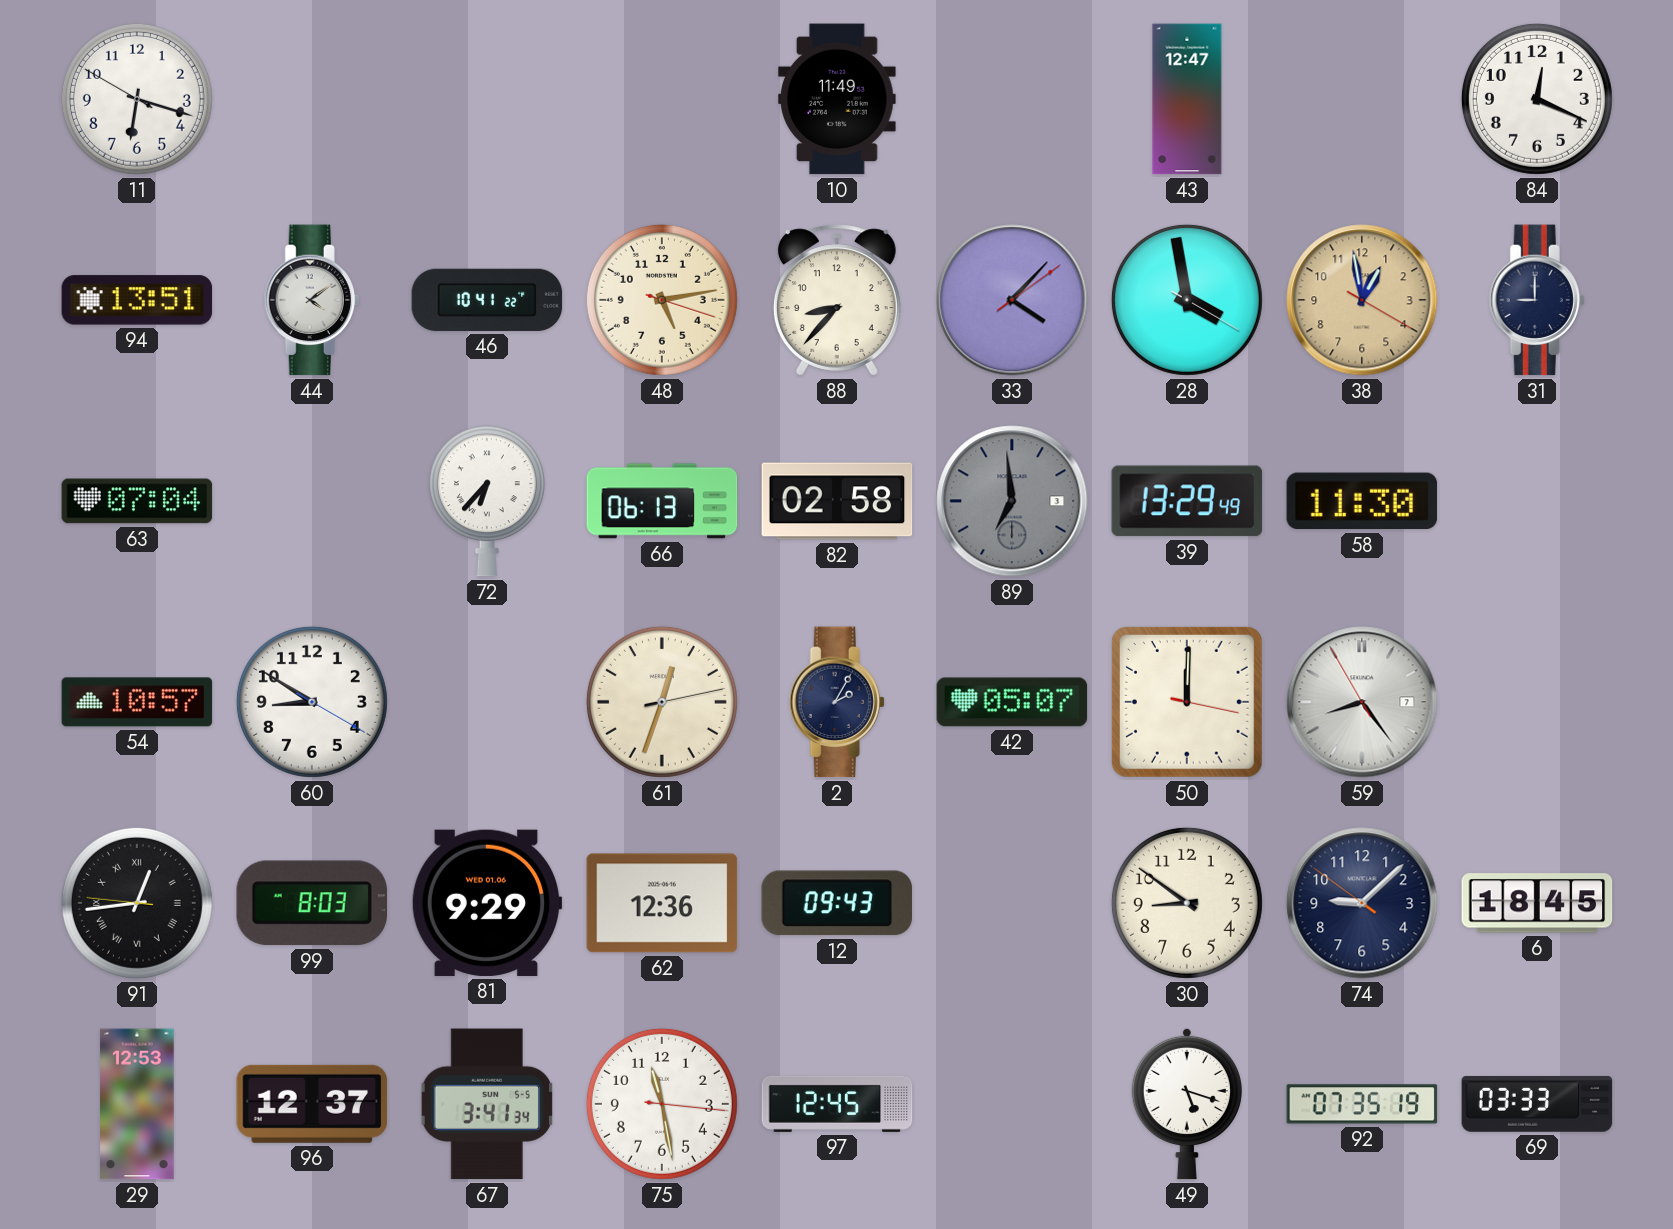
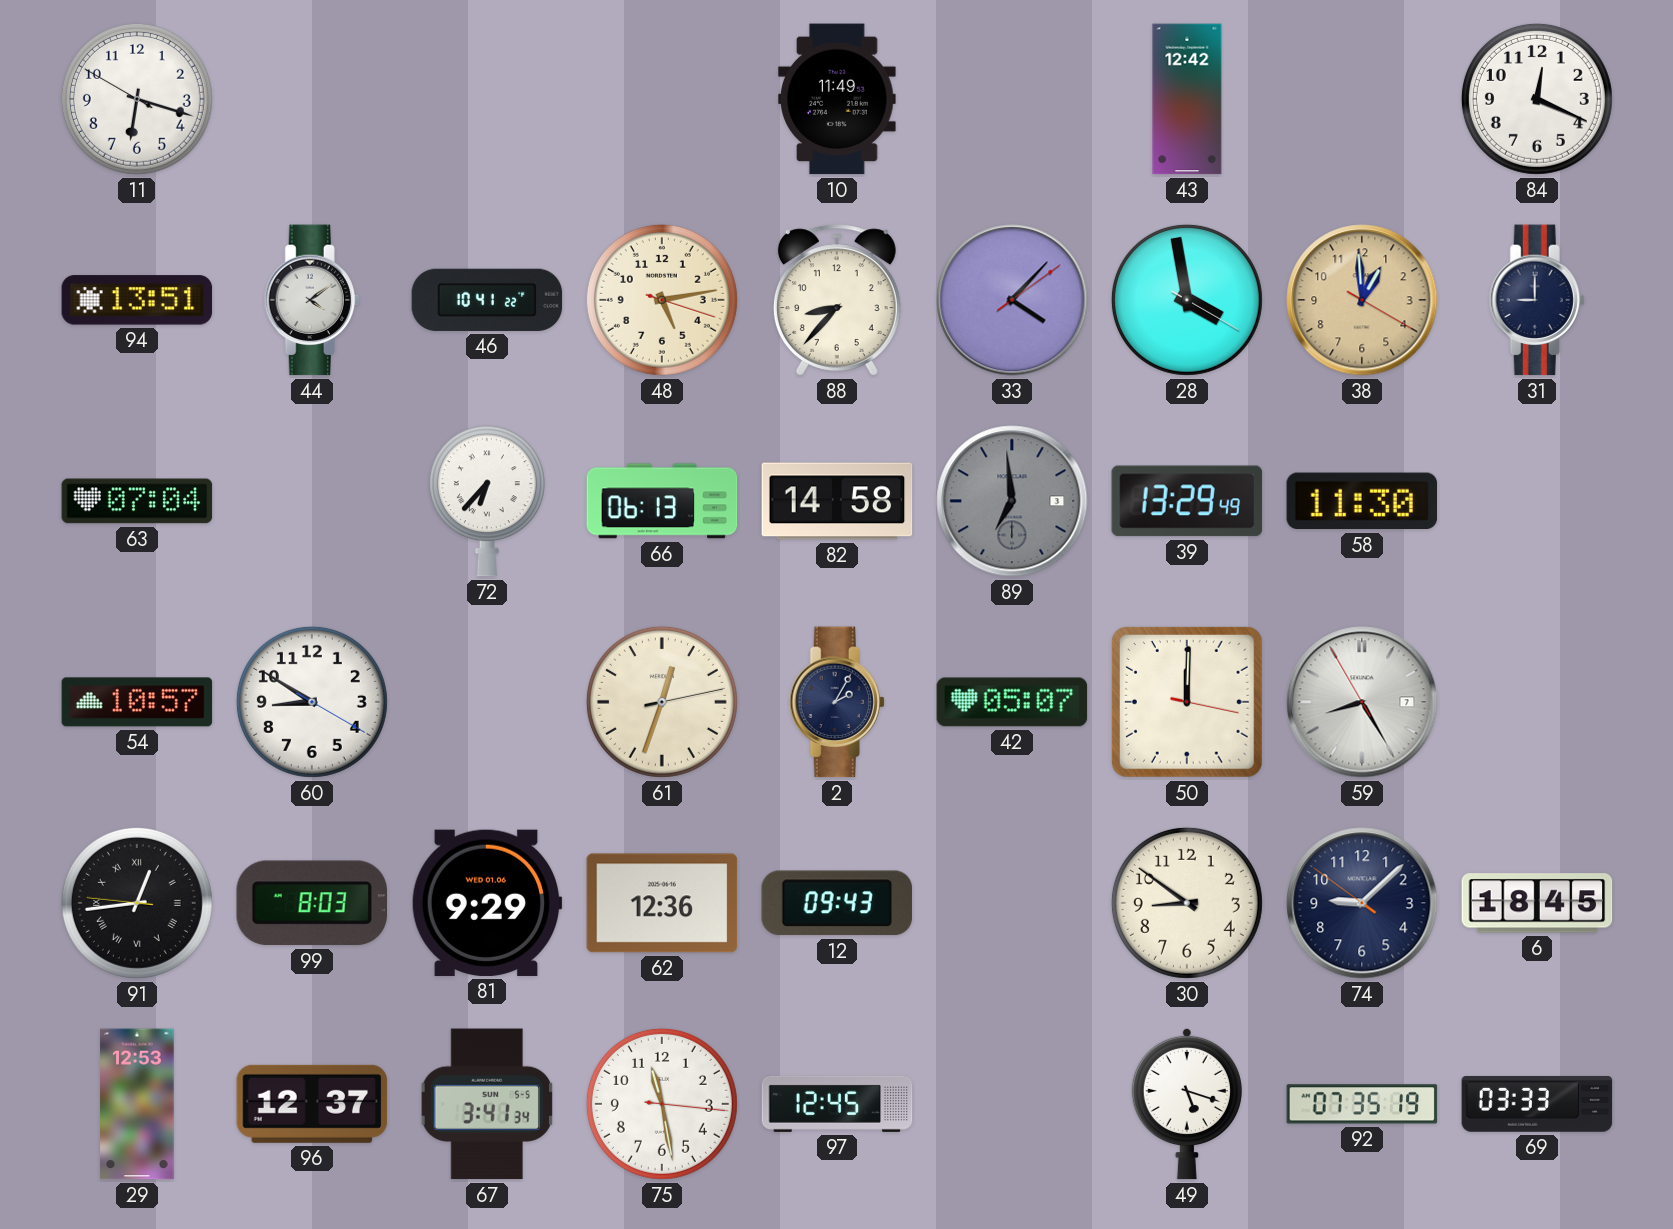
43: 12:47 -> 12:42 (1187, 99)
38: 12:58 -> 12:59 (1362, 300)
82: 02:58 -> 14:58 (837, 501)
59: 8:23 -> 8:24 (1362, 702)
